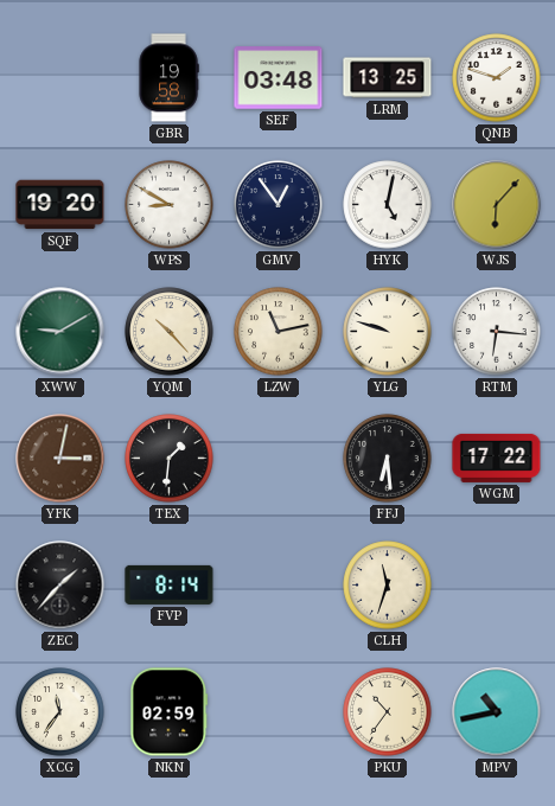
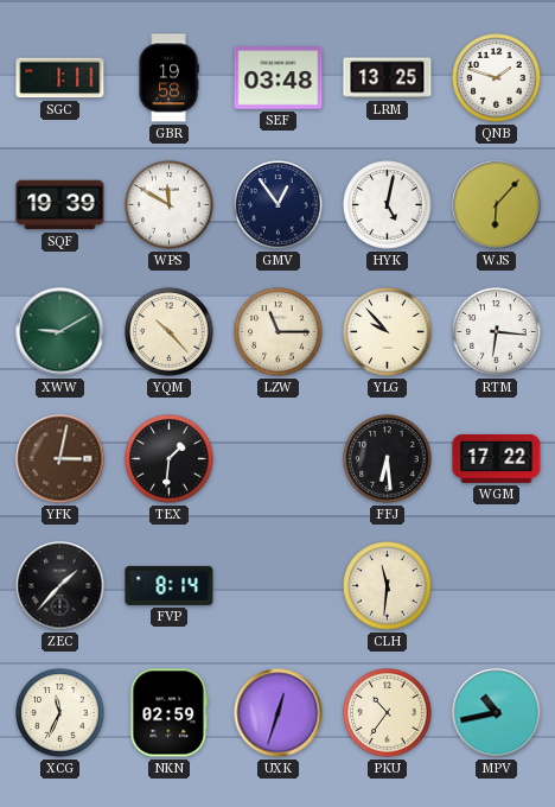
SGC: none -> 1:11 (60, 78)
SQF: 19:20 -> 19:39 (60, 205)
WPS: 8:50 -> 11:50 (170, 205)
LZW: 11:13 -> 11:15 (279, 332)
YLG: 9:48 -> 9:53 (388, 332)
CLH: 11:33 -> 11:31 (388, 586)
XCG: 11:36 -> 11:34 (60, 713)
UXK: none -> 12:33 (279, 713)
